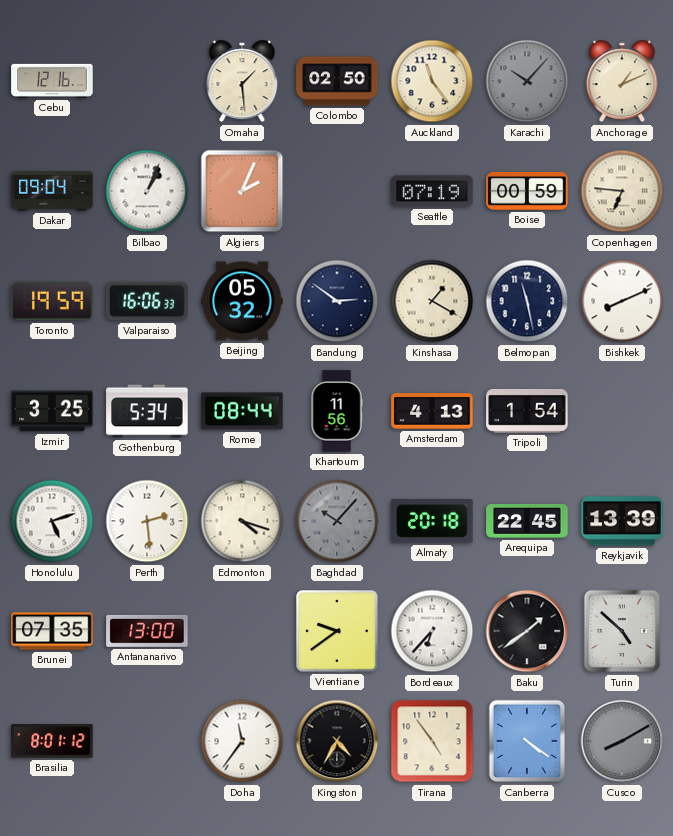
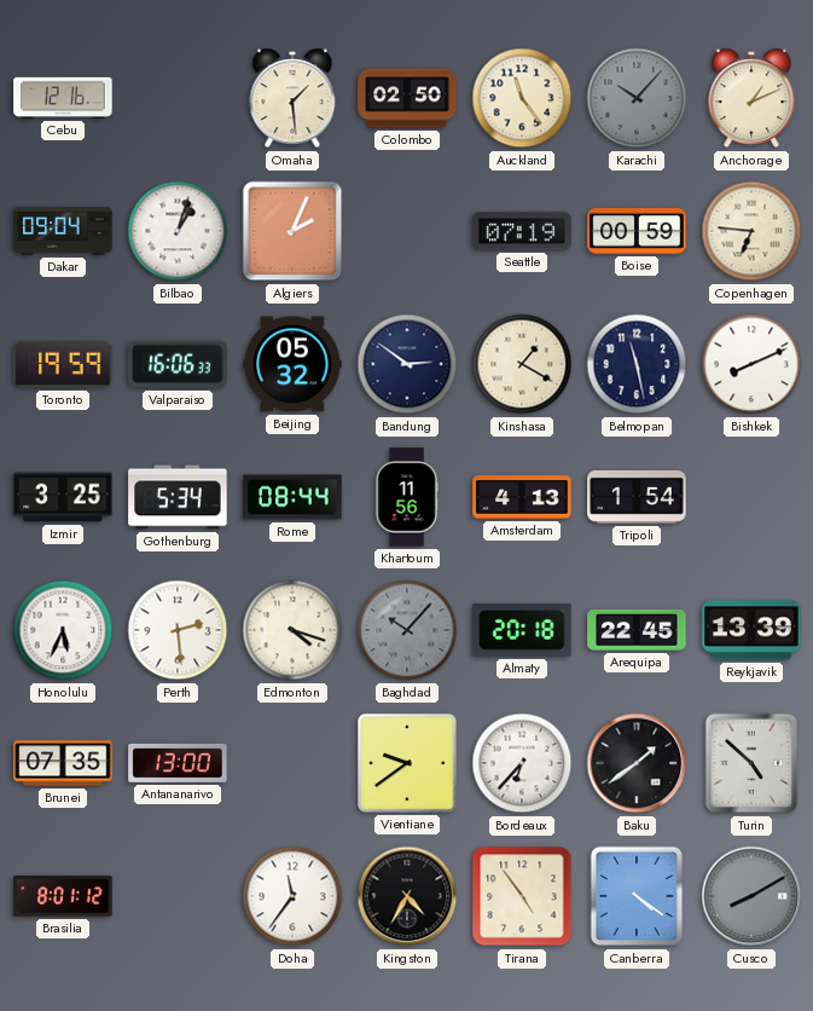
Bilbao: 1:04 -> 1:03 (178, 231)
Honolulu: 5:12 -> 5:34 (63, 630)
